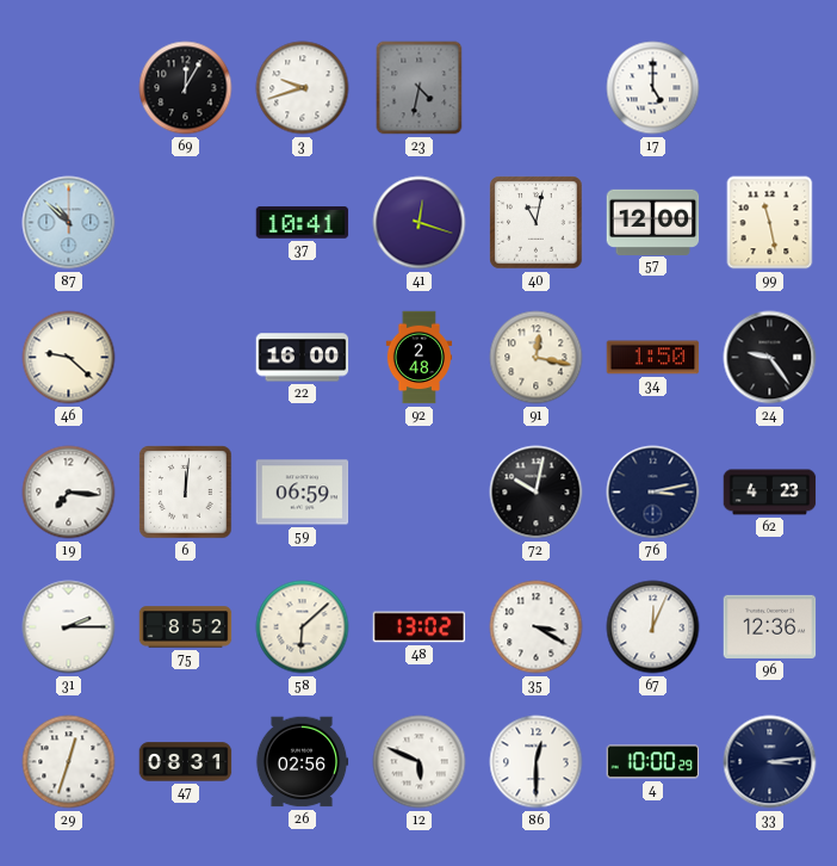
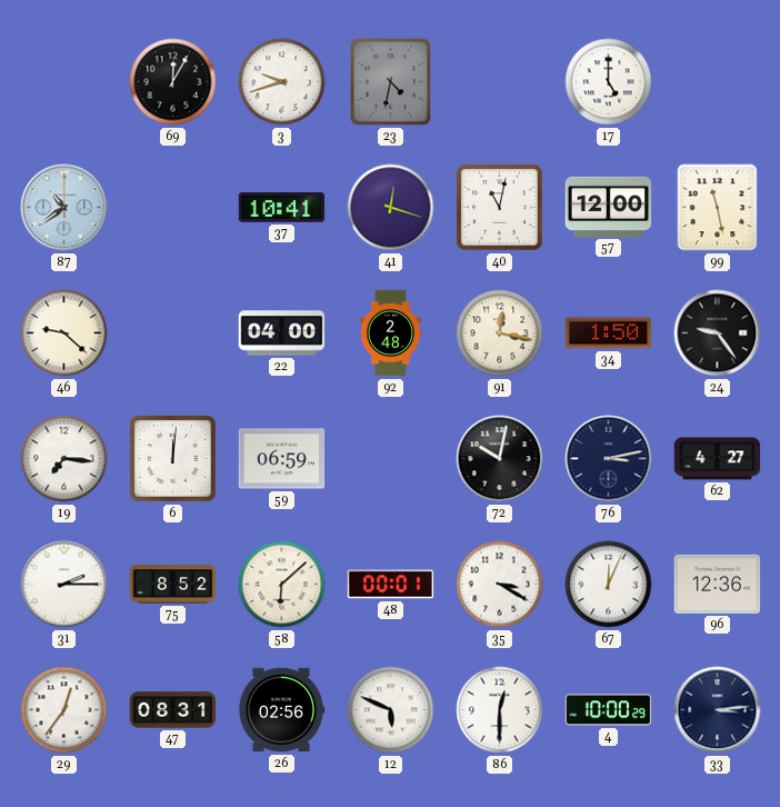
87: 10:52 -> 10:39 (64, 208)
22: 16:00 -> 04:00 (282, 333)
62: 4:23 -> 4:27 (718, 459)
48: 13:02 -> 00:01 (391, 585)
29: 12:33 -> 12:36 (64, 710)
